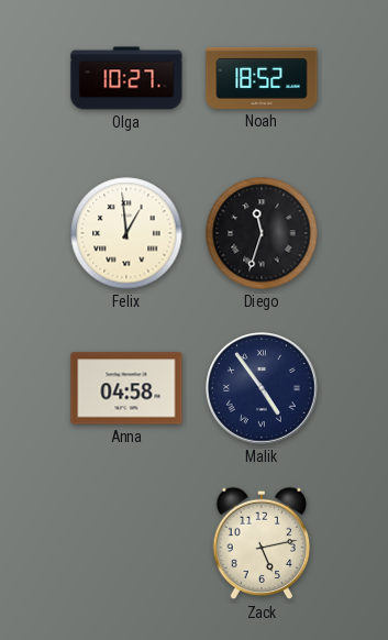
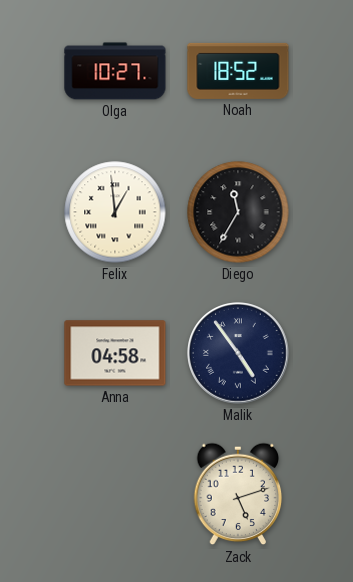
Diego: 11:33 -> 11:35 (238, 212)
Zack: 5:13 -> 5:12 (238, 494)
